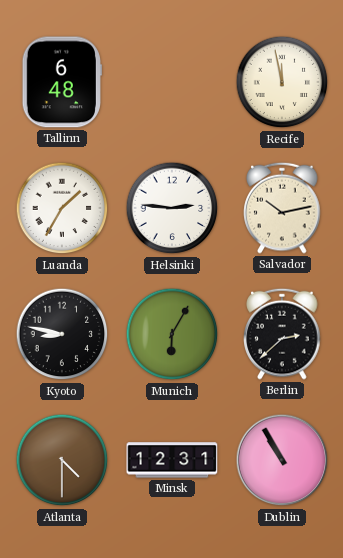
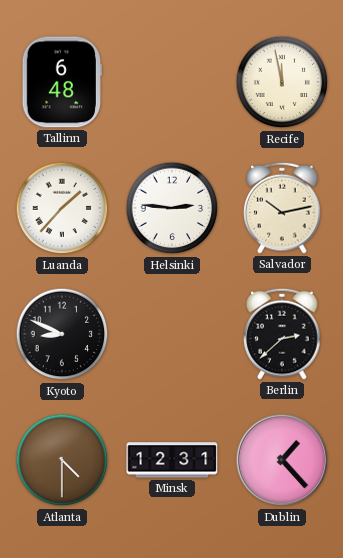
Luanda: 1:35 -> 1:37 (62, 208)
Kyoto: 8:47 -> 8:49 (62, 334)
Munich: 6:05 -> none (172, 334)
Dublin: 10:55 -> 1:23 (282, 460)
